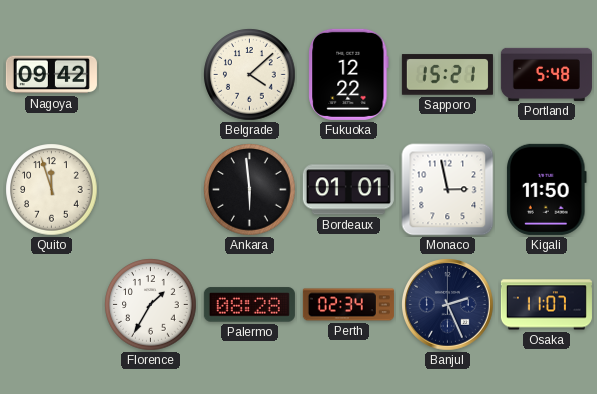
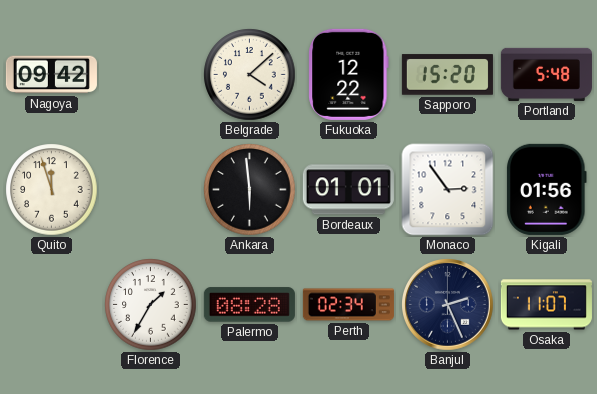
Sapporo: 15:21 -> 15:20 (447, 75)
Monaco: 2:58 -> 2:54 (448, 190)
Kigali: 11:50 -> 01:56 (547, 189)
